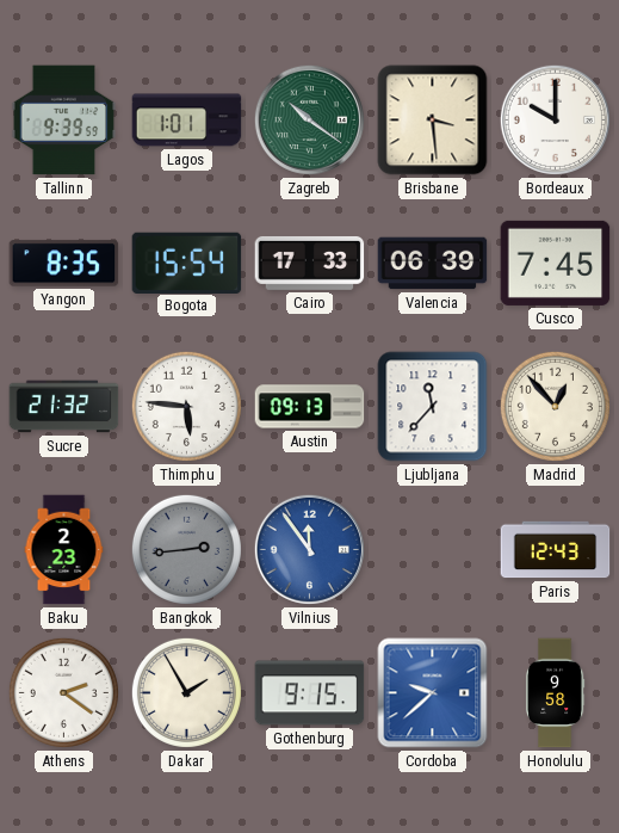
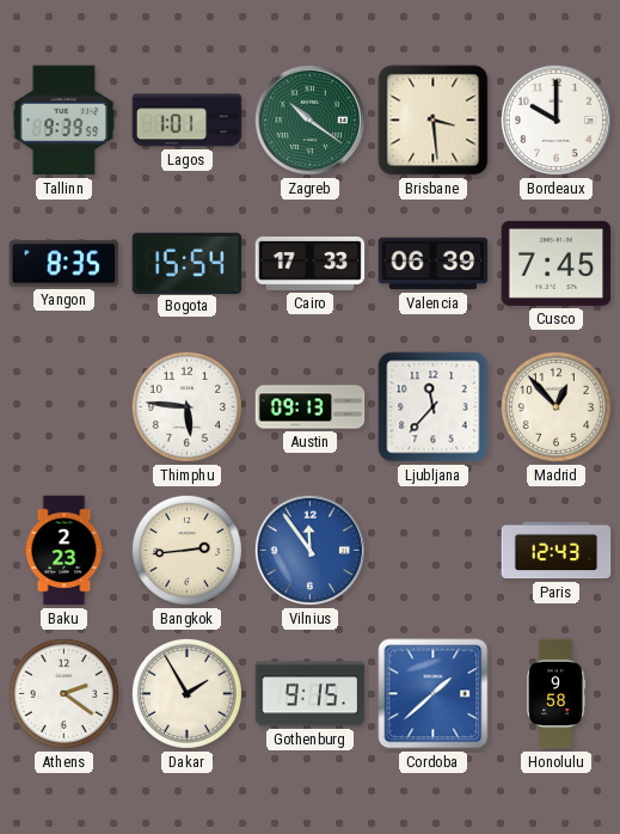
Sucre: 21:32 -> none (64, 407)
Bangkok dial: grey -> cream (186, 550)
Cordoba: 9:38 -> 1:38 (434, 694)
